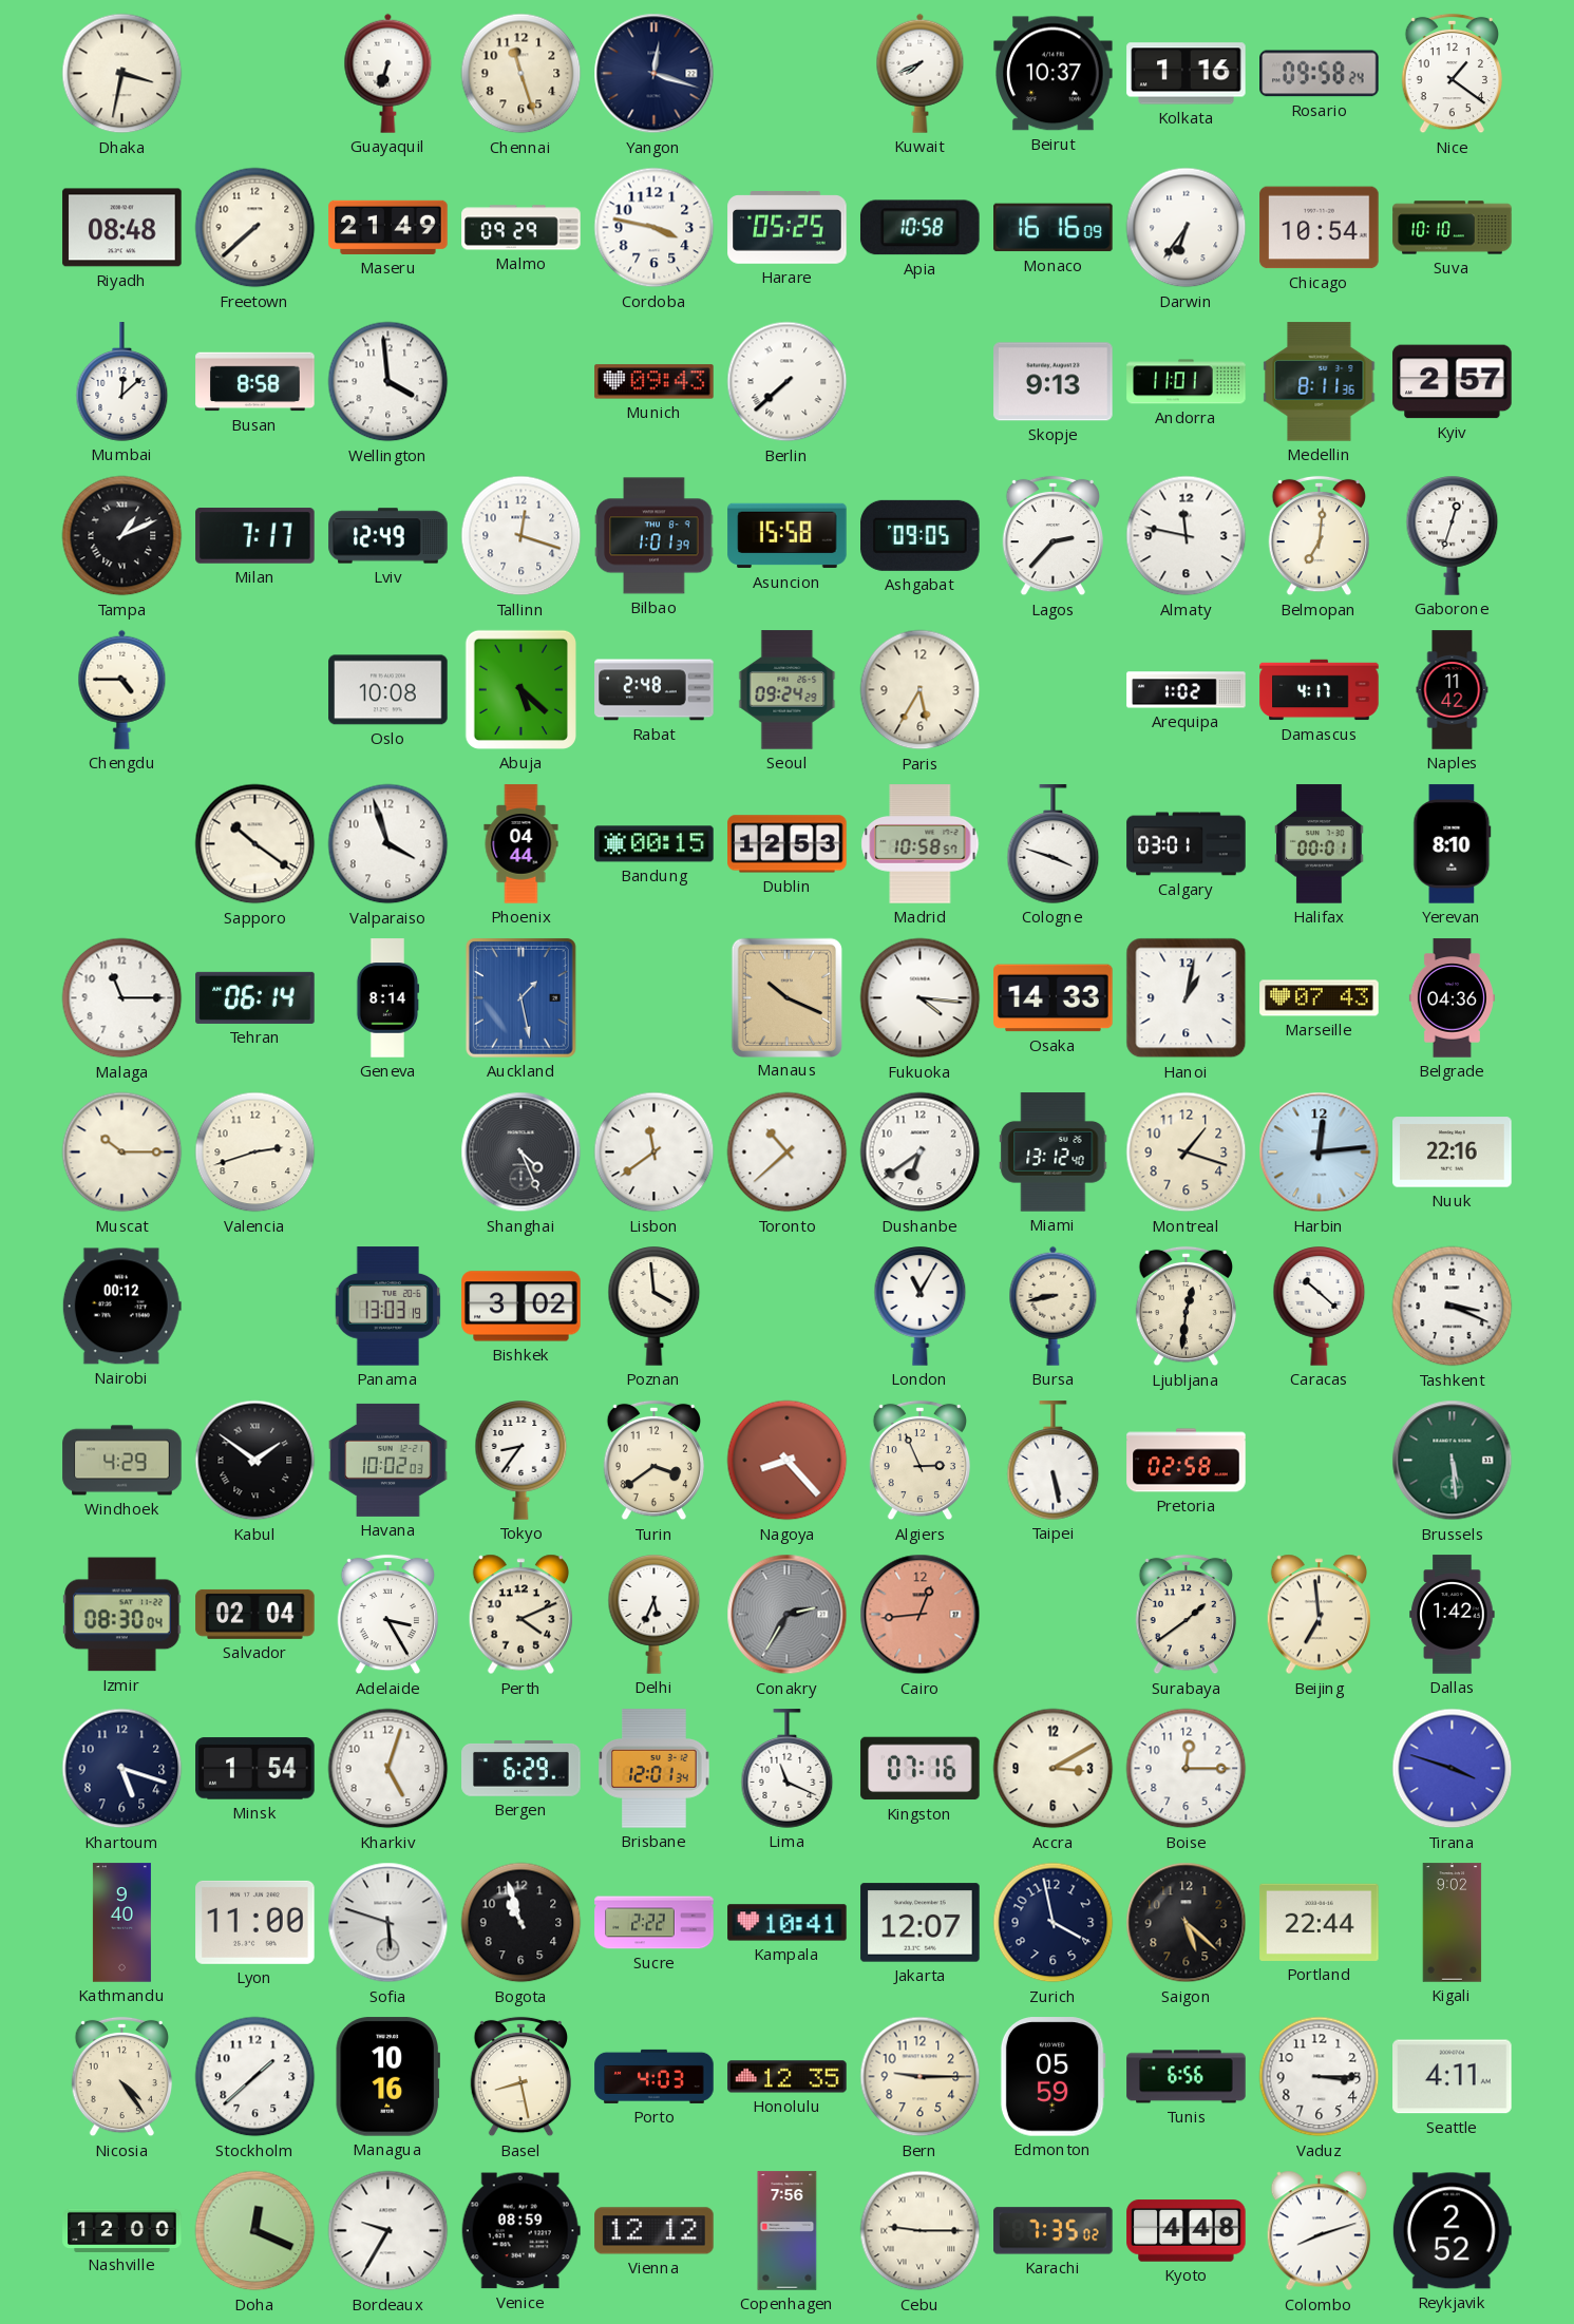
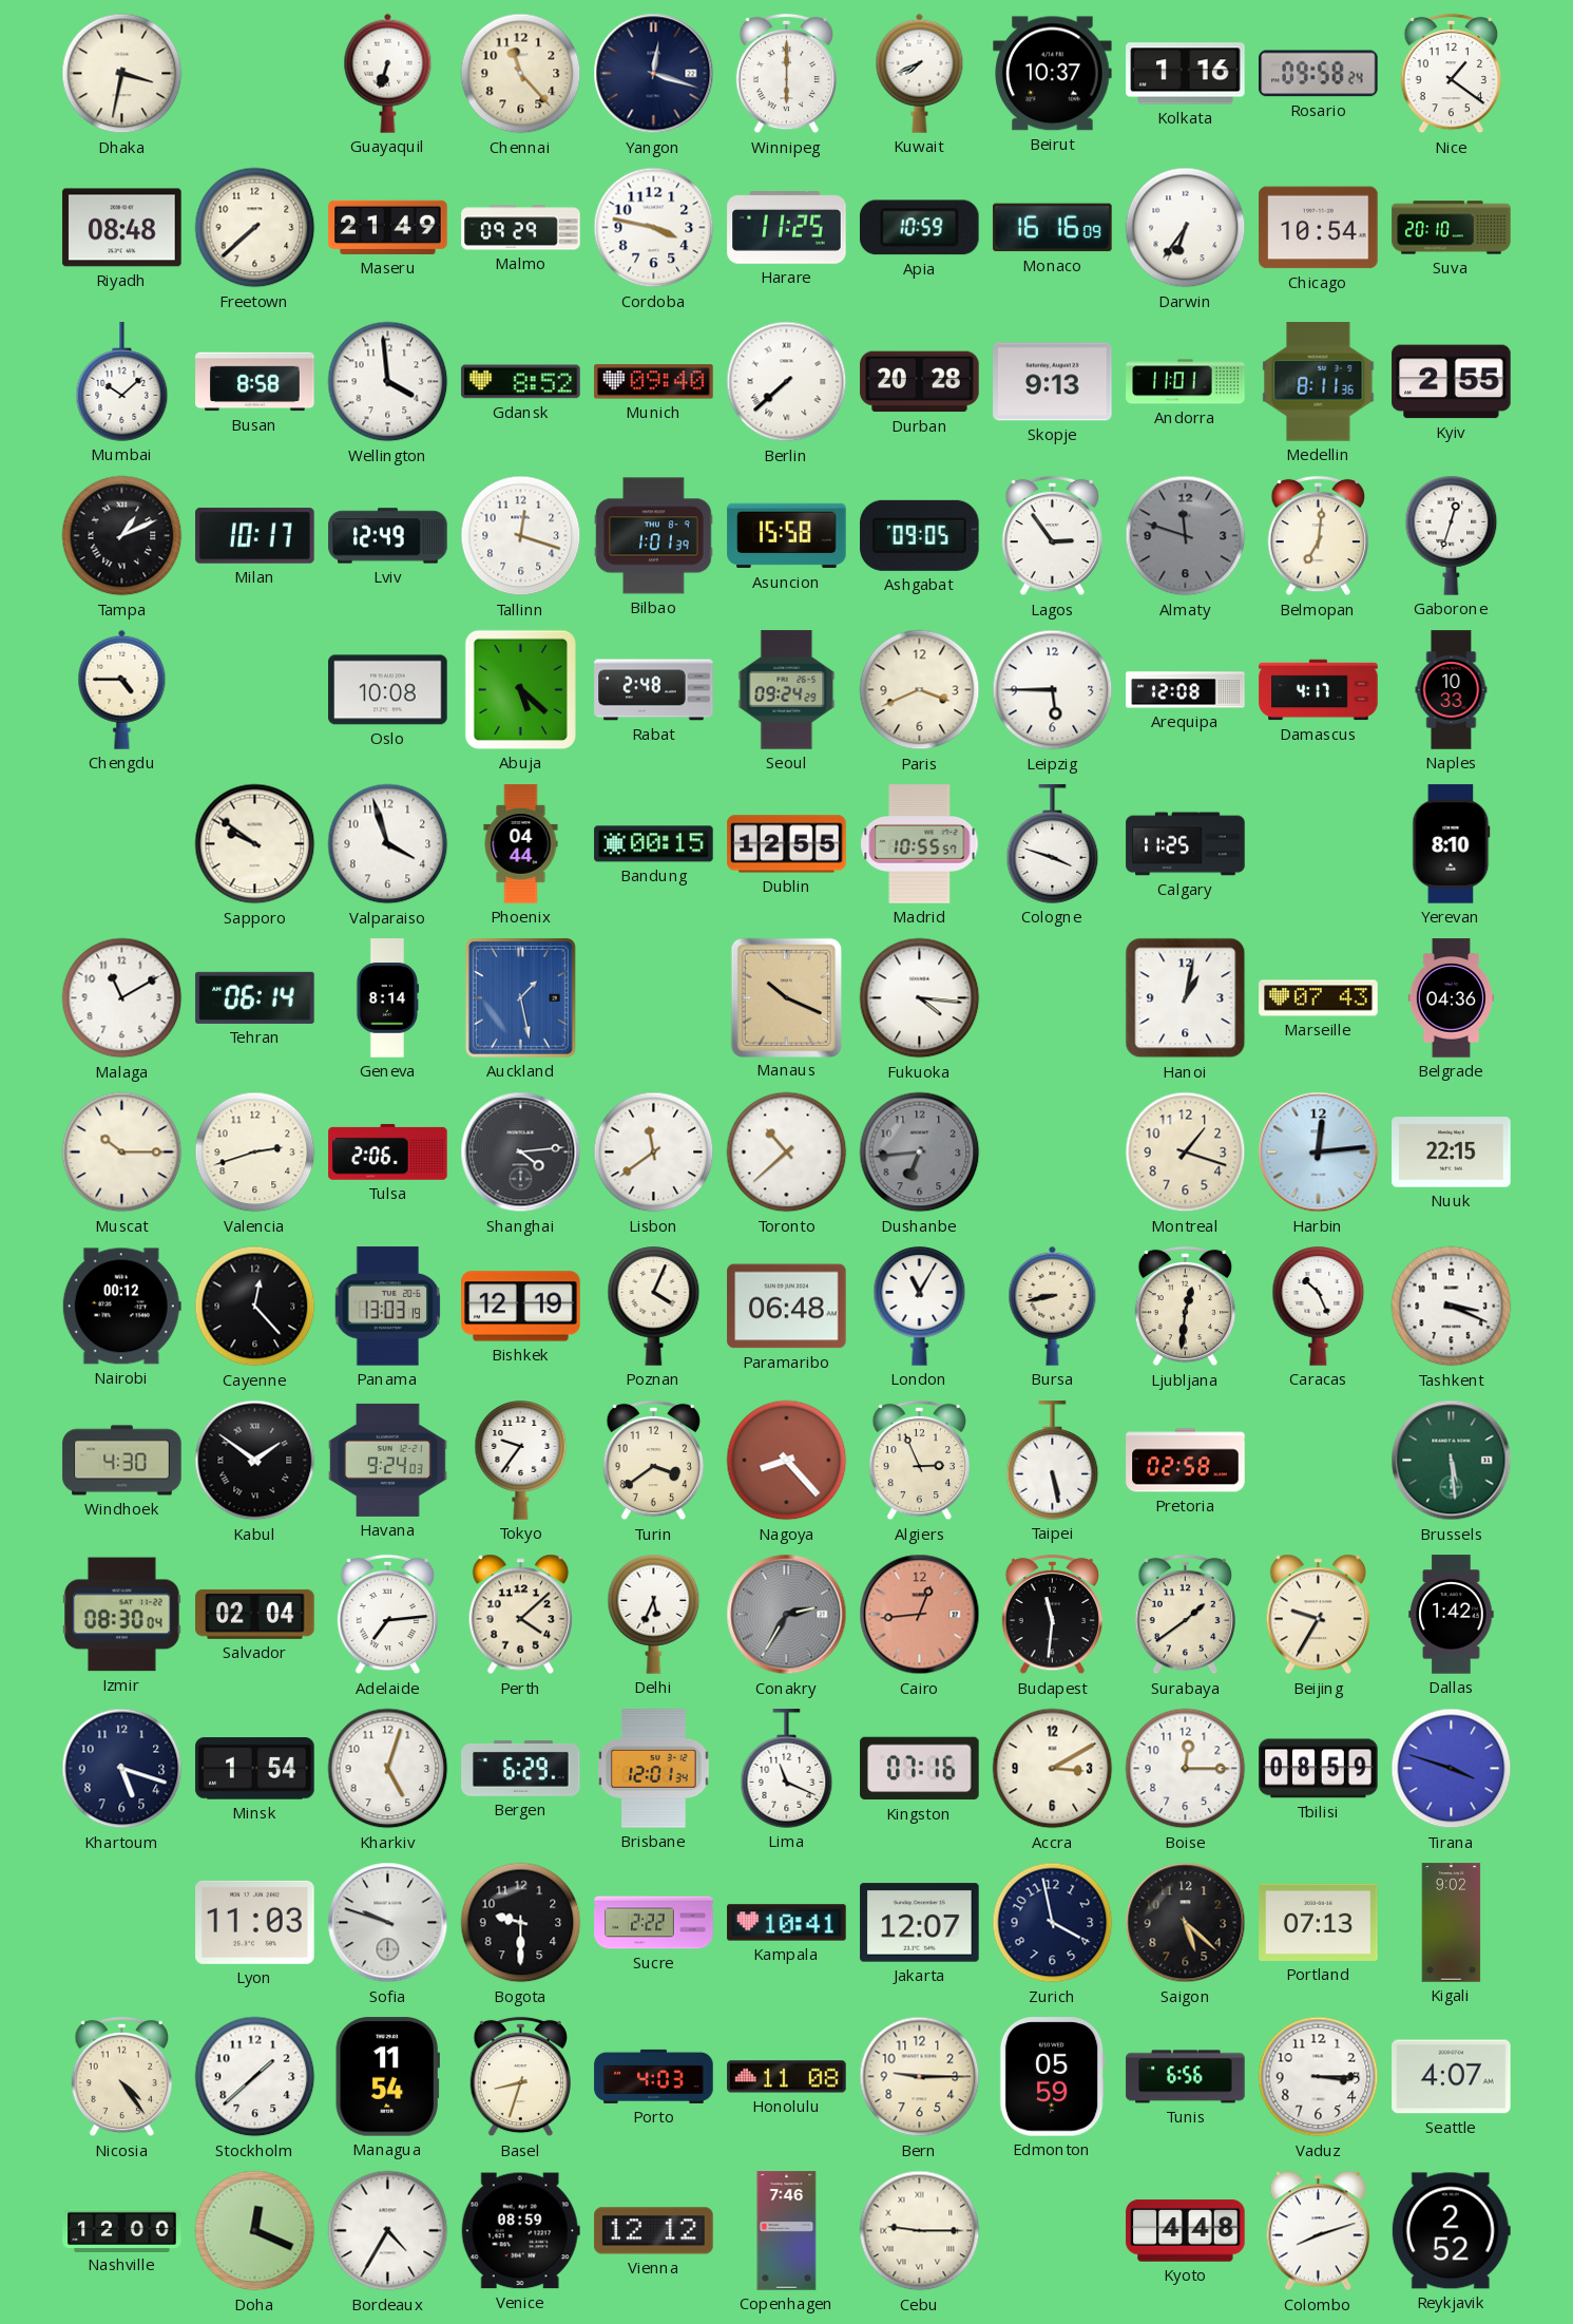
Chennai: 11:27 -> 11:23 (521, 74)
Winnipeg: none -> 6:00 (786, 74)
Harare: 05:25 -> 11:25 (787, 228)
Apia: 10:58 -> 10:59 (919, 228)
Suva: 10:10 -> 20:10 (1452, 228)
Mumbai: 12:08 -> 10:08 (122, 382)
Gdansk: none -> 8:52 (521, 382)
Munich: 09:43 -> 09:40 (654, 382)
Durban: none -> 20:28 (920, 382)
Kyiv: 2:57 -> 2:55 (1452, 382)
Milan: 7:17 -> 10:17 (255, 536)
Lagos: 2:37 -> 2:54 (1052, 536)
Almaty: 11:47 -> 11:48 (1186, 536)
Almaty dial: white -> grey (1186, 536)
Paris: 5:35 -> 3:41 (920, 690)
Leipzig: none -> 5:45 (1053, 690)
Arequipa: 1:02 -> 12:08 (1186, 690)
Naples: 11:42 -> 10:33 (1452, 690)
Sapporo: 10:21 -> 9:51 (255, 844)
Dublin: 12:53 -> 12:55 (787, 844)
Madrid: 10:58 -> 10:55 (920, 844)
Calgary: 03:01 -> 11:25 (1186, 844)
Halifax: 00:01 -> none (1320, 844)
Malaga: 11:15 -> 11:10 (122, 998)
Osaka: 14:33 -> none (1054, 998)
Tulsa: none -> 2:06 (388, 1153)
Shanghai: 4:26 -> 4:14 (521, 1153)
Dushanbe: 6:39 -> 6:44 (920, 1153)
Dushanbe dial: white -> grey (920, 1153)
Miami: 13:12 -> none (1054, 1153)
Nuuk: 22:16 -> 22:15 (1452, 1153)
Cayenne: none -> 12:23 (255, 1307)
Bishkek: 3:02 -> 12:19 (521, 1307)
Poznan: 3:59 -> 4:04 (654, 1307)
Paramaribo: none -> 06:48 (787, 1307)
Caracas: 10:22 -> 10:26 (1319, 1307)
Windhoek: 4:29 -> 4:30 (122, 1461)
Havana: 10:02 -> 9:24 (388, 1460)
Tokyo: 8:36 -> 9:36 (521, 1461)
Adelaide: 3:25 -> 7:14 (387, 1615)
Perth: 4:11 -> 4:08 (520, 1615)
Budapest: none -> 11:31 (1052, 1615)
Beijing: 6:59 -> 9:35 (1318, 1615)
Tbilisi: none -> 08:59 (1319, 1769)
Kathmandu: 9:40 -> none (121, 1923)
Lyon: 11:00 -> 11:03 (255, 1922)
Sofia: 5:48 -> 9:48 (388, 1923)
Bogota: 10:57 -> 9:30 (521, 1923)
Portland: 22:44 -> 07:13 (1319, 1922)
Managua: 10:16 -> 11:54 (387, 2077)
Basel: 8:28 -> 8:33 (520, 2077)
Honolulu: 12:35 -> 11:08 (787, 2077)
Seattle: 4:11 -> 4:07 (1452, 2077)
Bordeaux: 9:35 -> 4:35 (388, 2231)
Copenhagen: 7:56 -> 7:46 (787, 2231)
Karachi: 7:35 -> none (1054, 2231)
